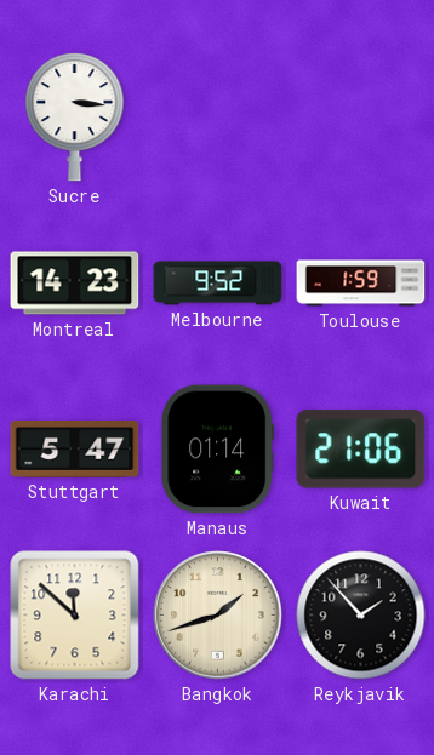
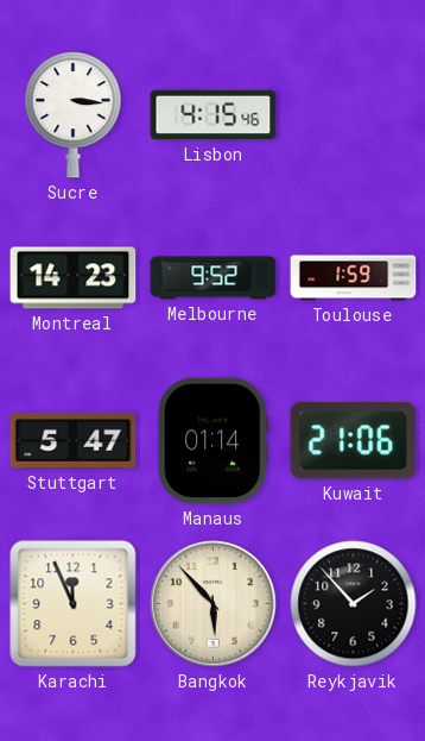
Lisbon: none -> 4:15 (214, 115)
Karachi: 11:52 -> 11:56 (74, 604)
Bangkok: 1:42 -> 5:53 (214, 604)
